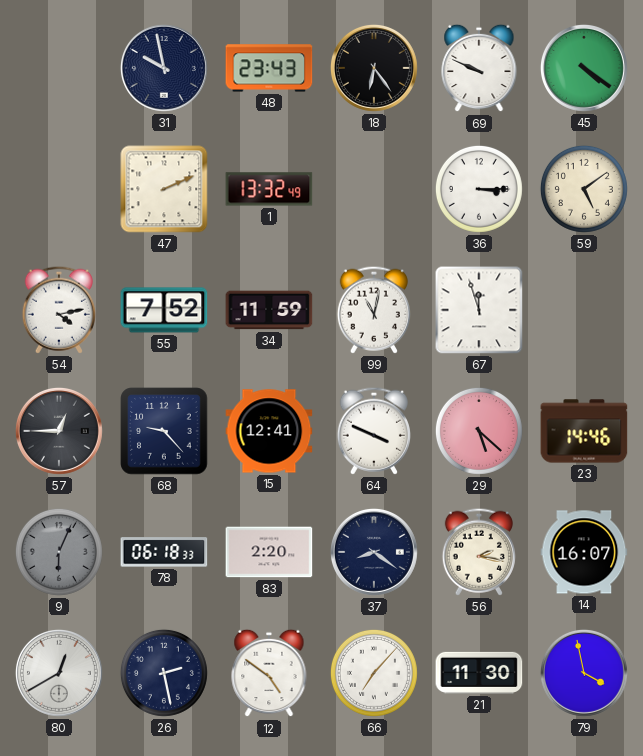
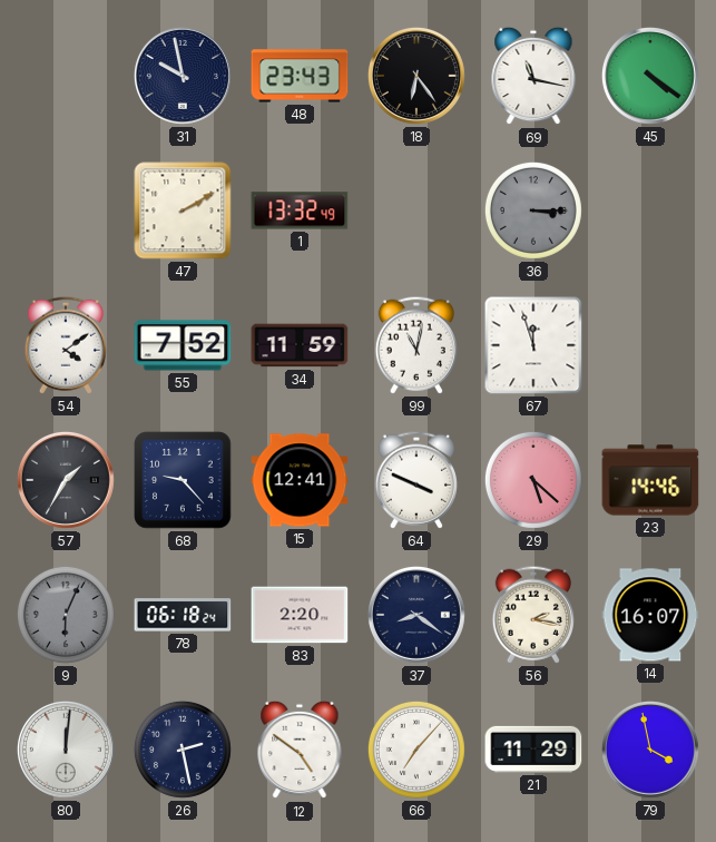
69: 9:49 -> 11:17 (533, 76)
47: 2:11 -> 2:10 (183, 210)
36 dial: white -> grey (533, 210)
59: 5:09 -> none (584, 189)
54: 4:13 -> 4:09 (66, 345)
57: 12:45 -> 1:35 (66, 480)
78: 06:18:33 -> 06:18:24 (183, 615)
80: 12:40 -> 12:01 (66, 750)
21: 11:30 -> 11:29 (533, 750)
